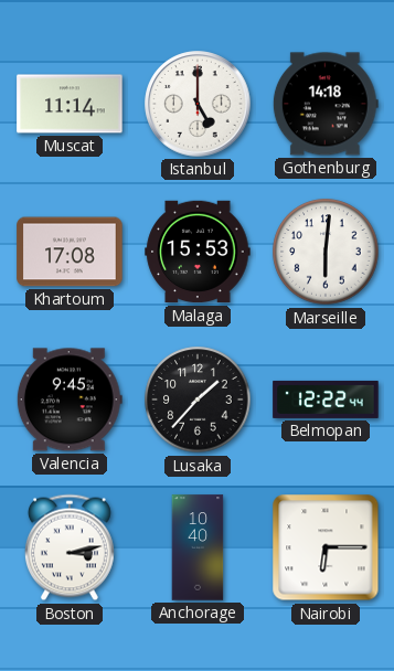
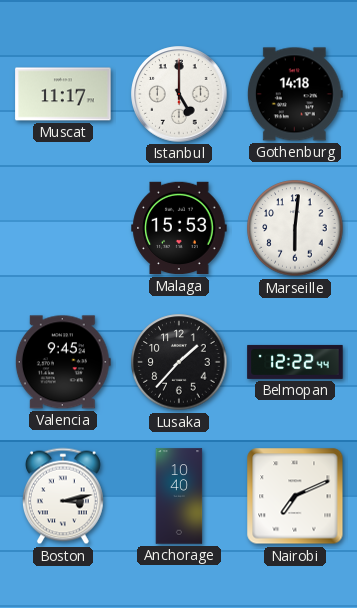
Muscat: 11:14 -> 11:17 (63, 94)
Khartoum: 17:08 -> none (70, 252)
Nairobi: 6:15 -> 7:11 (295, 496)
